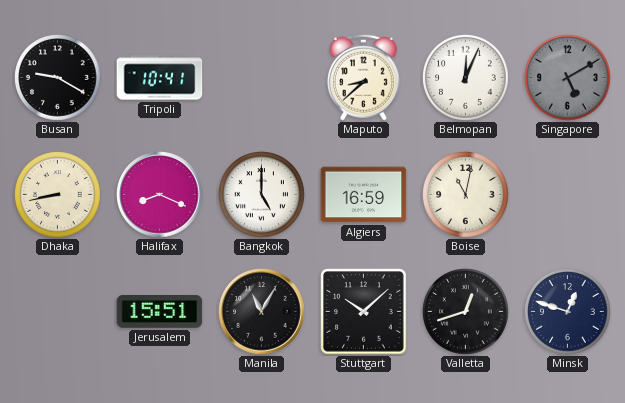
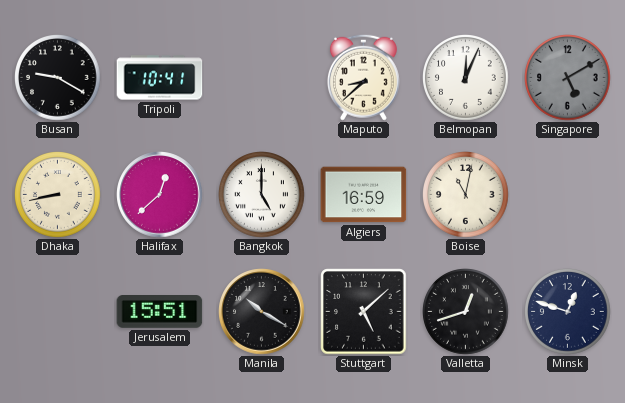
Halifax: 8:19 -> 12:38 (160, 195)
Manila: 11:05 -> 10:20 (262, 312)
Stuttgart: 10:08 -> 5:08 (364, 312)
